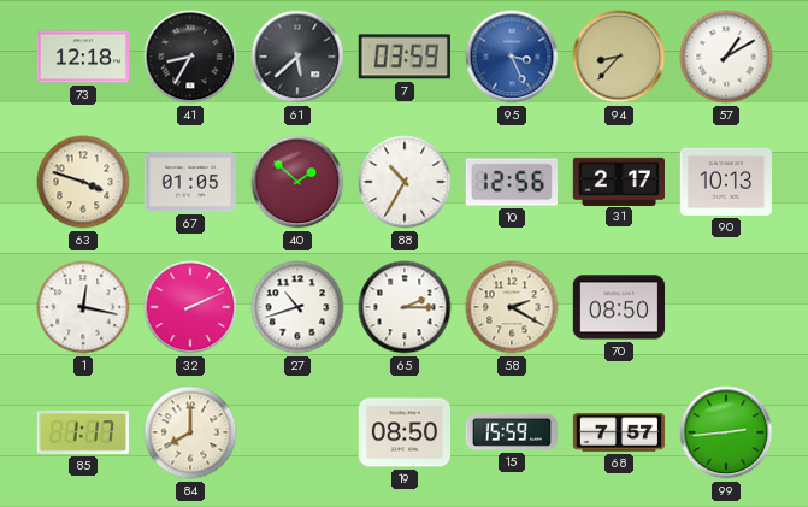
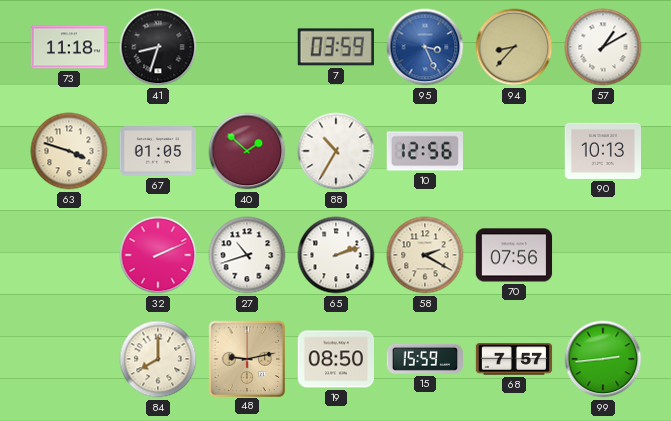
73: 12:18 -> 11:18 (69, 47)
41: 8:35 -> 8:33 (158, 47)
61: 5:38 -> none (297, 57)
31: 2:17 -> none (618, 181)
1: 12:17 -> none (83, 307)
65: 2:15 -> 2:12 (336, 255)
70: 08:50 -> 07:56 (514, 255)
85: 1:17 -> none (82, 432)
48: none -> 9:13 (246, 358)
